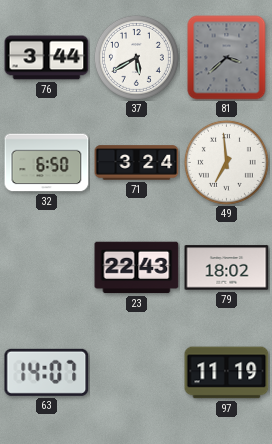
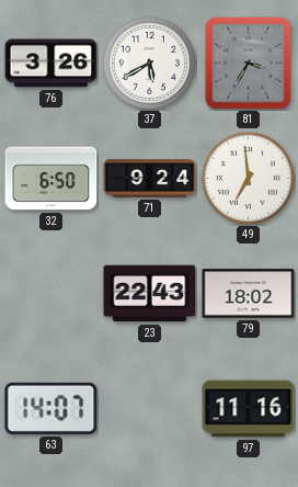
76: 3:44 -> 3:26 (51, 64)
81: 3:38 -> 3:35 (249, 64)
71: 3:24 -> 9:24 (150, 179)
97: 11:19 -> 11:16 (249, 409)
